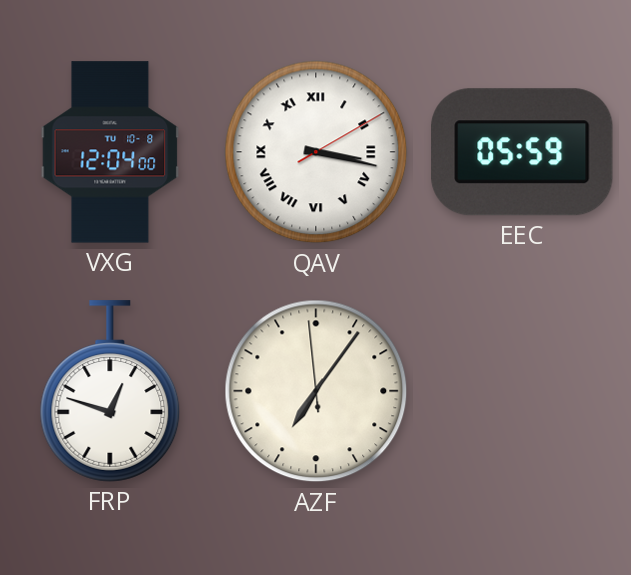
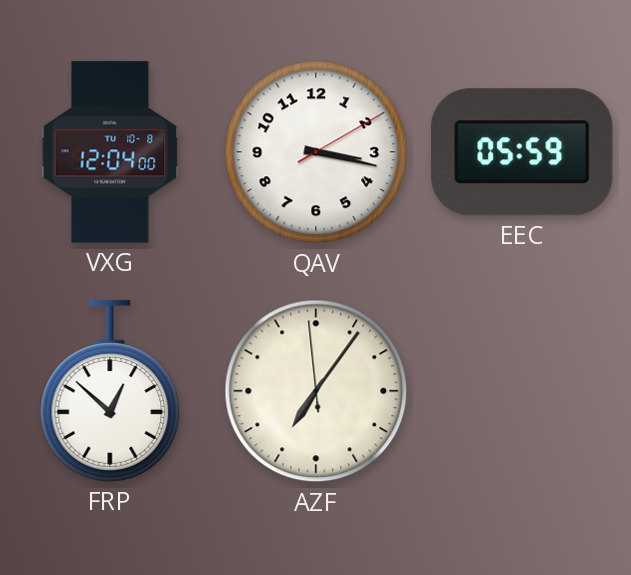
QAV numerals: Roman -> Arabic (316, 152)
FRP: 12:48 -> 12:52 (110, 391)
